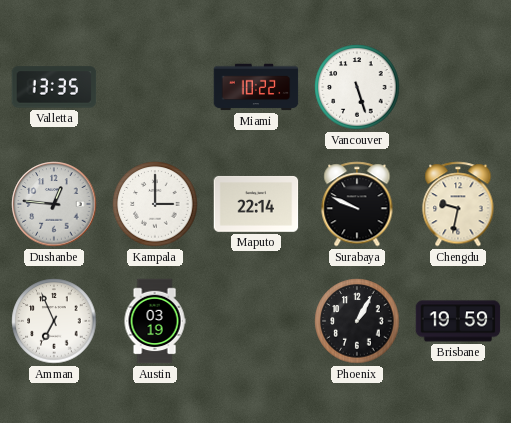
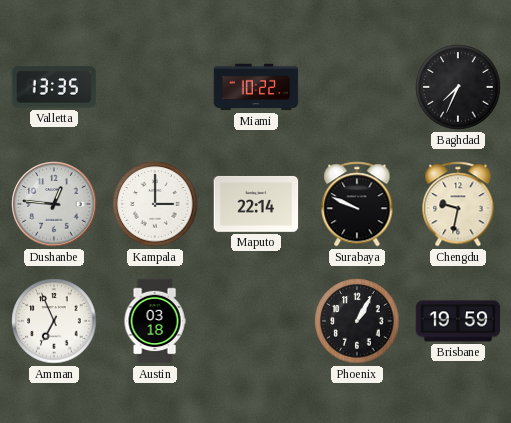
Vancouver: 5:27 -> none (357, 87)
Baghdad: none -> 7:34 (458, 87)
Austin: 03:19 -> 03:18 (155, 321)
